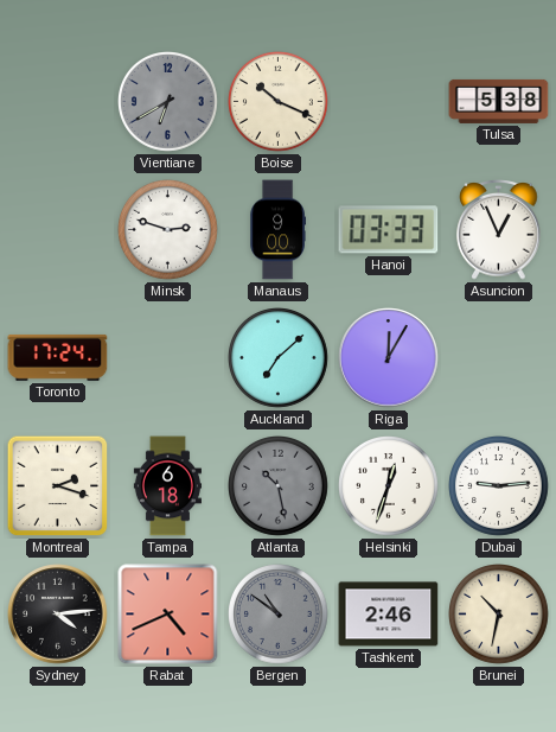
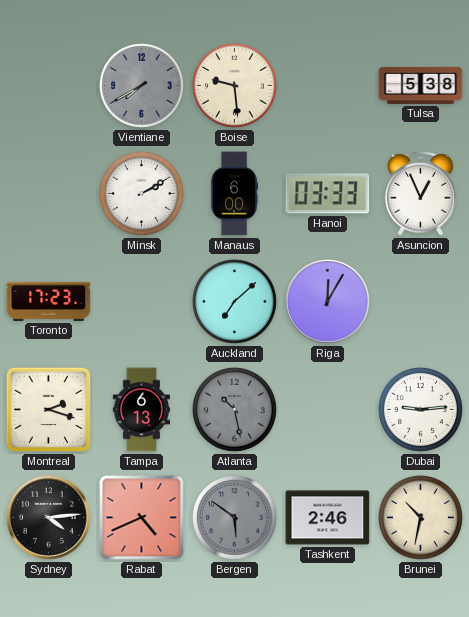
Vientiane: 6:40 -> 7:40 (142, 86)
Boise: 10:19 -> 9:29 (235, 86)
Minsk: 2:48 -> 2:10 (142, 194)
Manaus: 9:00 -> 6:00 (234, 194)
Toronto: 17:24 -> 17:23 (49, 301)
Tampa: 6:18 -> 6:13 (141, 410)
Helsinki: 12:33 -> none (389, 486)
Bergen: 10:51 -> 5:51 (235, 518)
